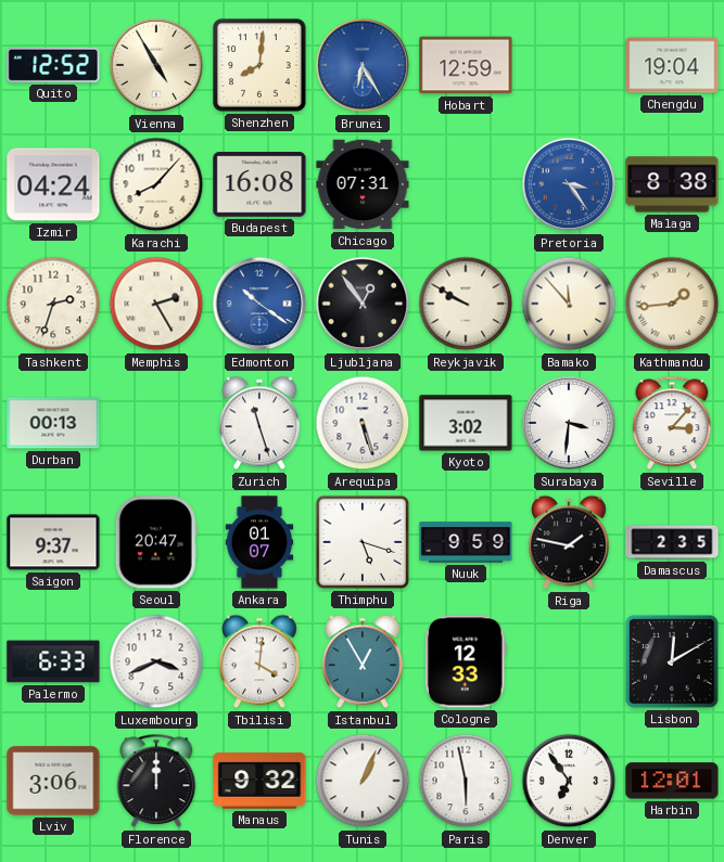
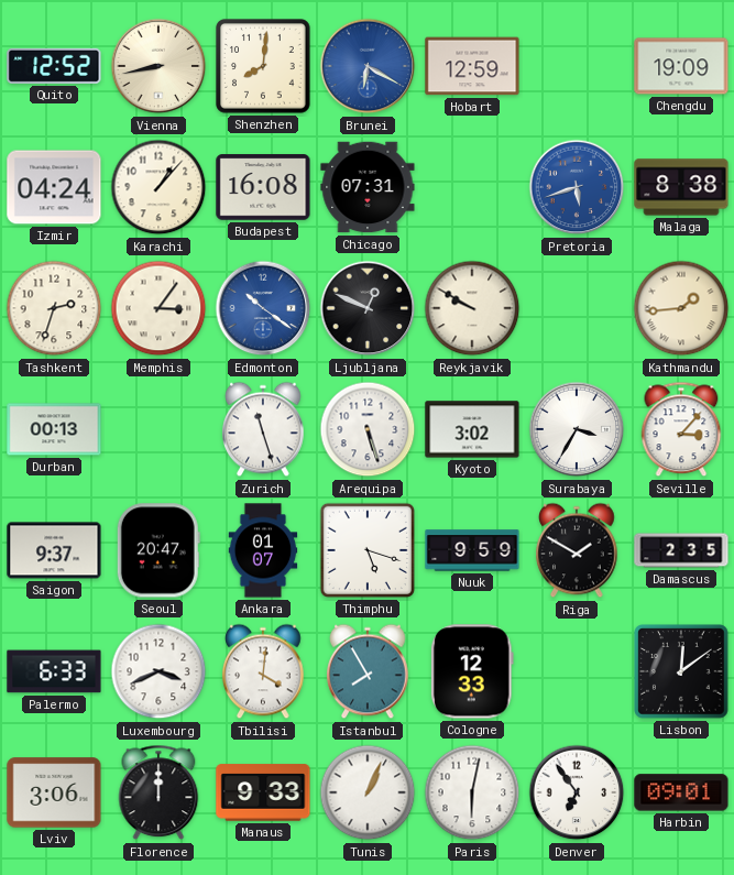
Vienna: 4:55 -> 8:43 (158, 66)
Brunei: 6:25 -> 6:20 (368, 66)
Chengdu: 19:04 -> 19:09 (681, 66)
Karachi: 8:07 -> 1:07 (158, 187)
Pretoria: 3:24 -> 5:42 (577, 187)
Memphis: 2:25 -> 3:06 (158, 308)
Ljubljana: 12:54 -> 12:49 (368, 308)
Bamako: 11:53 -> none (569, 304)
Surabaya: 3:31 -> 3:35 (577, 429)
Riga: 1:47 -> 1:50 (577, 550)
Istanbul: 12:55 -> 7:55 (368, 671)
Lisbon: 12:10 -> 12:09 (681, 671)
Manaus: 9:32 -> 9:33 (263, 792)
Paris: 5:58 -> 6:02 (472, 792)
Harbin: 12:01 -> 09:01 (681, 792)
